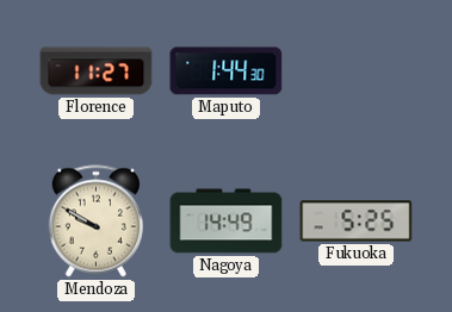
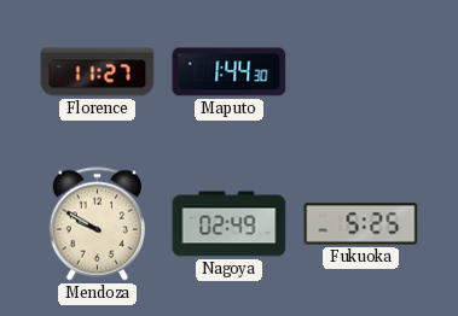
Nagoya: 14:49 -> 02:49 (230, 224)
